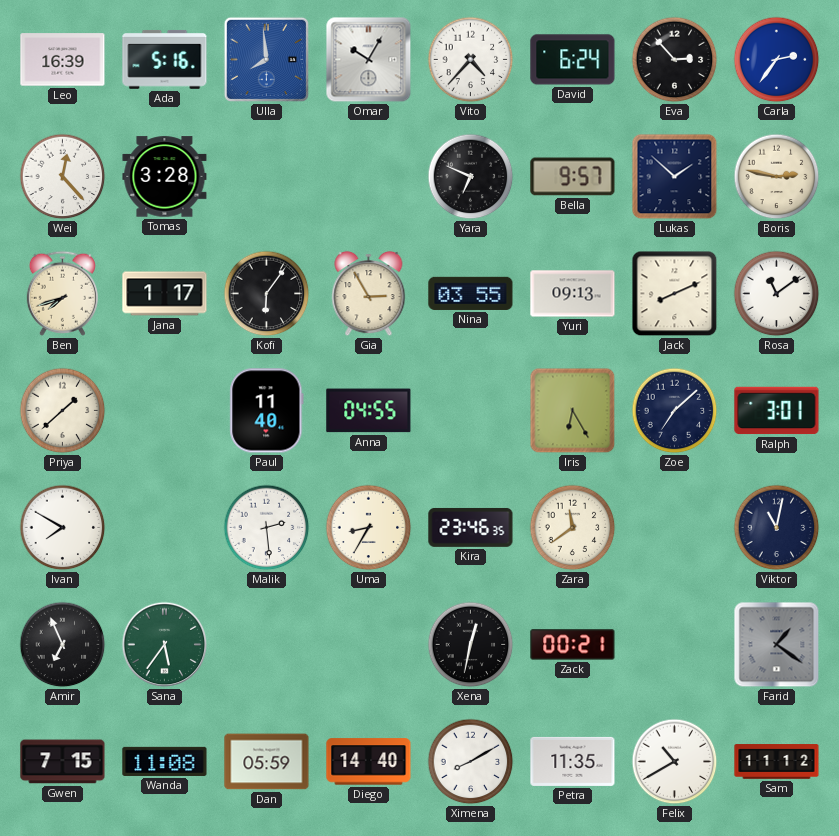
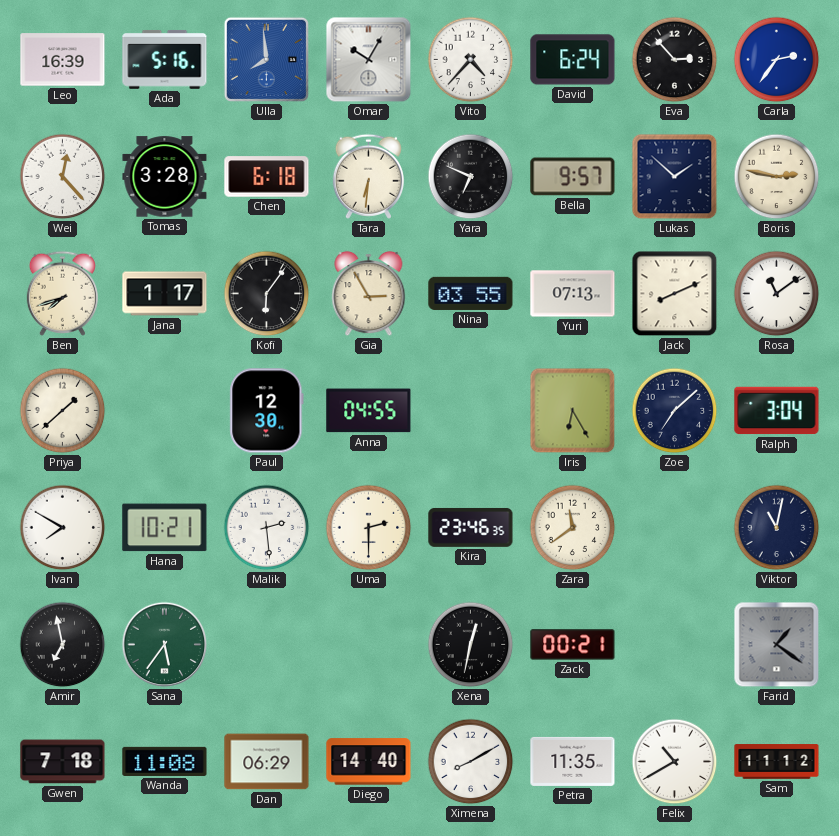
Chen: none -> 6:18 (267, 177)
Tara: none -> 6:31 (368, 176)
Yuri: 09:13 -> 07:13 (573, 294)
Paul: 11:40 -> 12:30 (267, 411)
Ralph: 3:01 -> 3:04 (777, 411)
Hana: none -> 10:21 (165, 528)
Uma: 8:35 -> 2:30 (369, 528)
Amir: 6:56 -> 6:58 (63, 645)
Gwen: 7:15 -> 7:18 (63, 762)
Dan: 05:59 -> 06:29 (267, 762)
